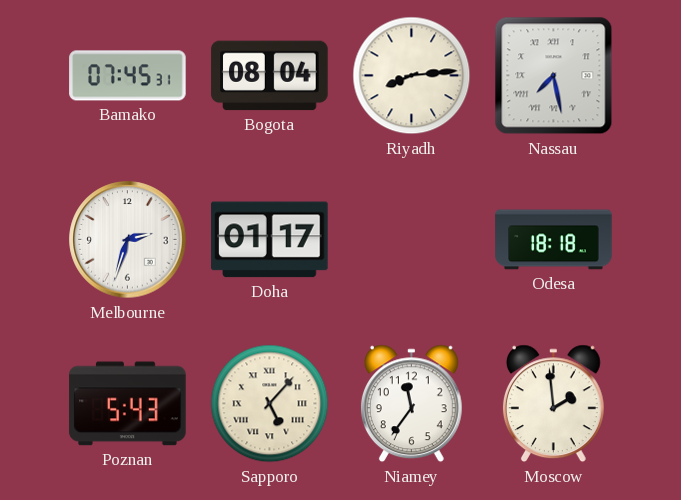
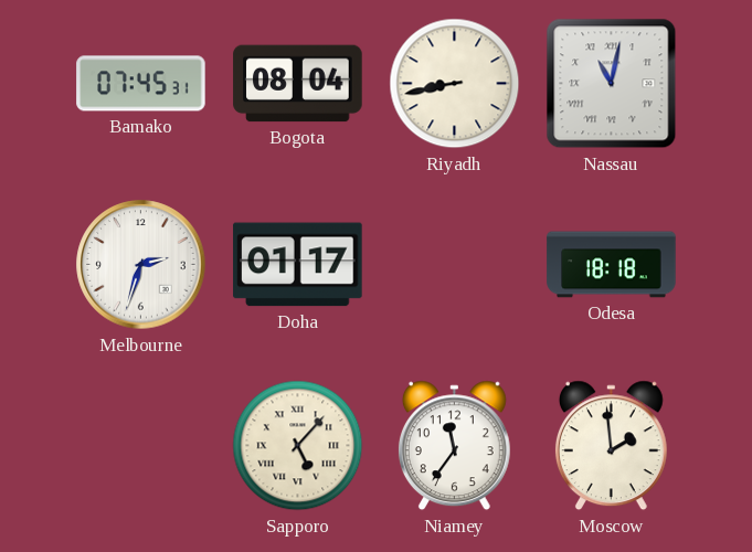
Riyadh: 8:14 -> 8:43 (455, 84)
Nassau: 7:28 -> 11:02 (612, 84)
Poznan: 5:43 -> none (128, 404)
